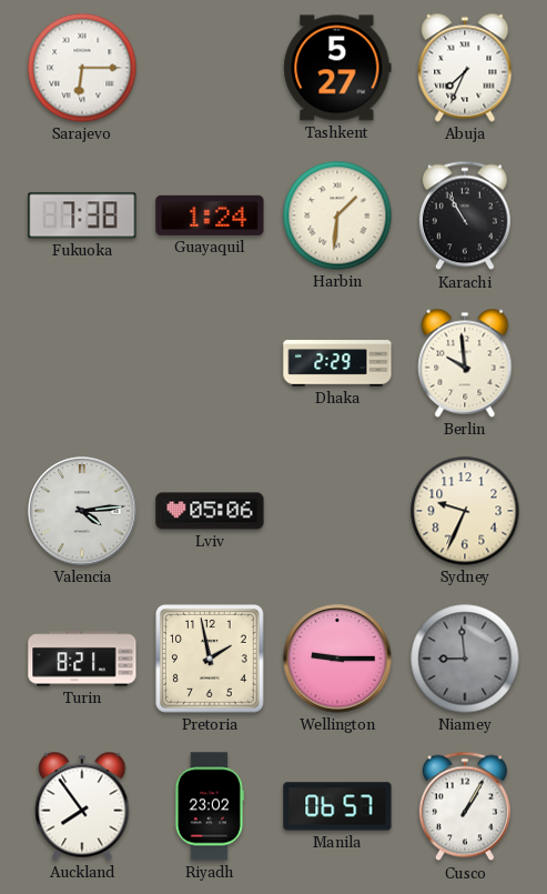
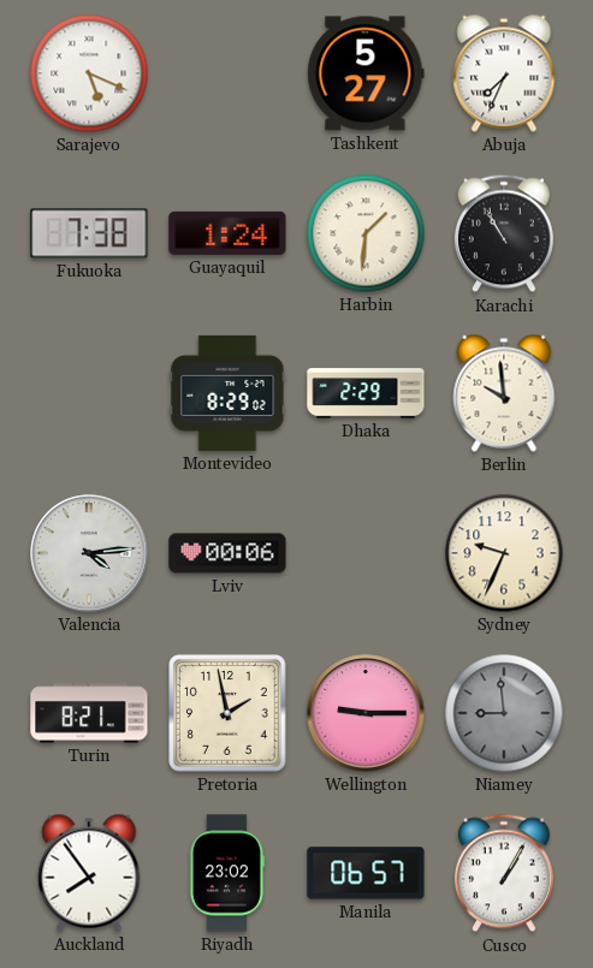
Sarajevo: 6:15 -> 5:19 (89, 73)
Montevideo: none -> 8:29 (227, 393)
Lviv: 05:06 -> 00:06 (227, 553)
